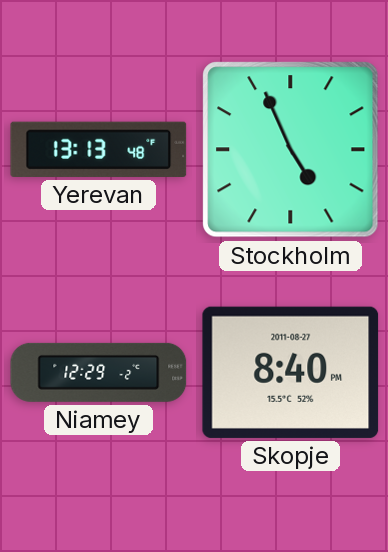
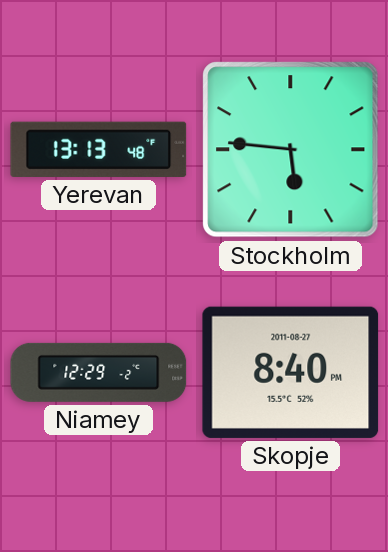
Stockholm: 4:56 -> 5:46 (291, 150)
